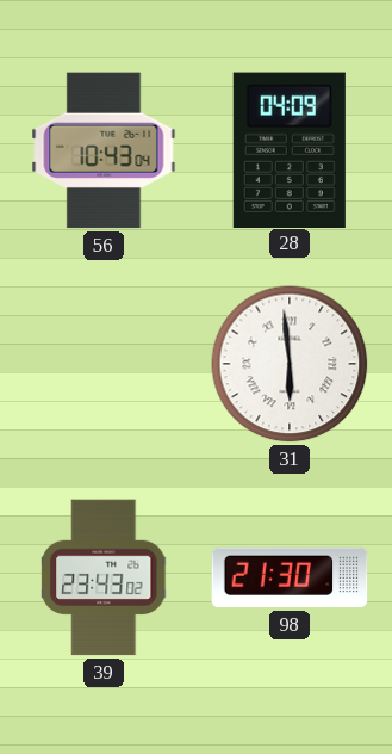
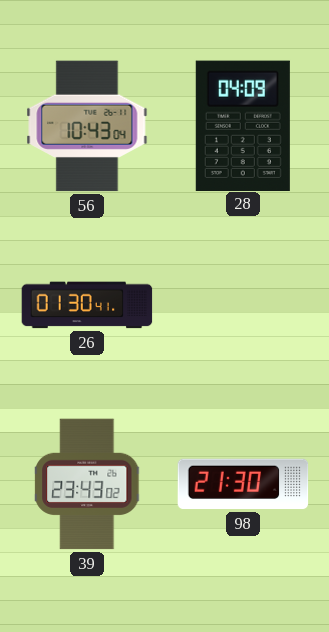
26: none -> 01:30 (87, 305)
31: 5:59 -> none (290, 364)
